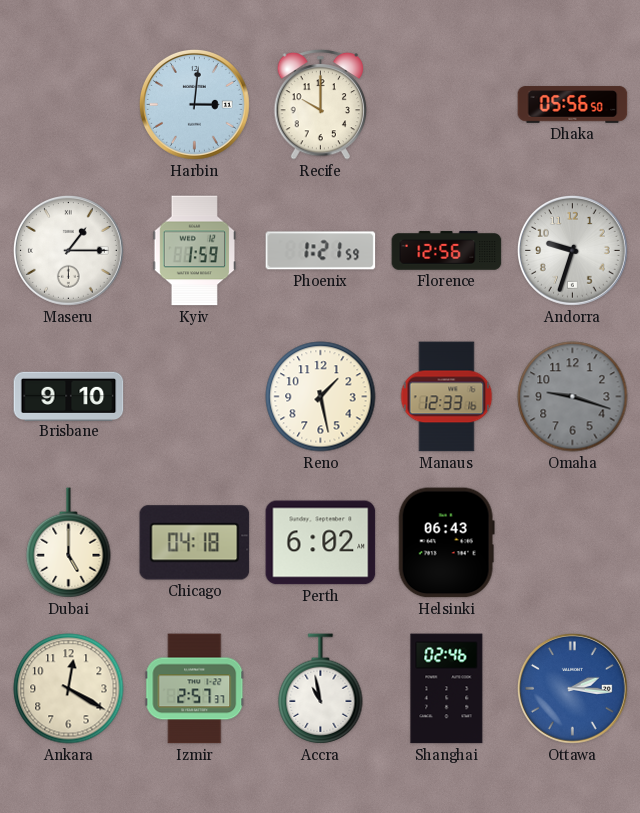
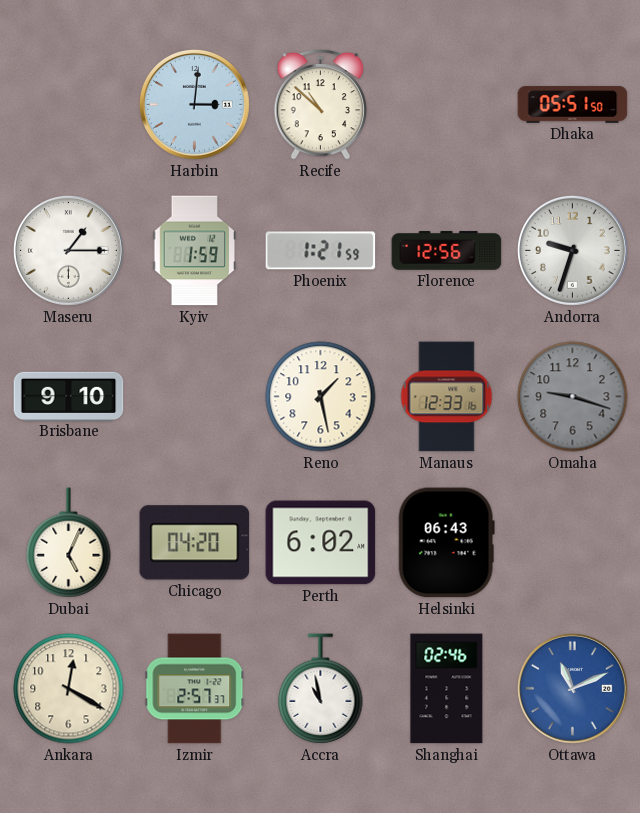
Recife: 10:00 -> 10:52 (321, 104)
Dhaka: 05:56 -> 05:51 (573, 105)
Dubai: 5:00 -> 5:04 (69, 543)
Chicago: 04:18 -> 04:20 (195, 543)
Ottawa: 2:16 -> 11:11 (572, 688)
